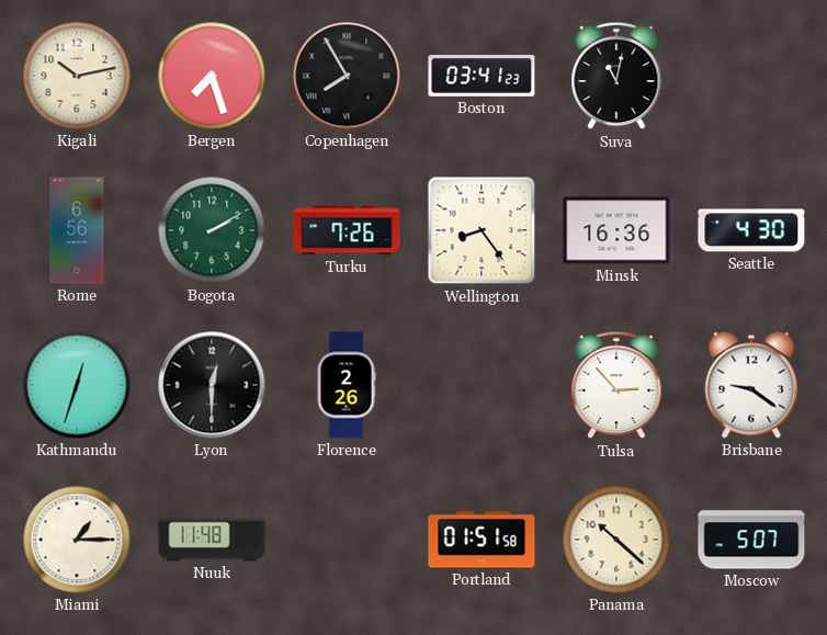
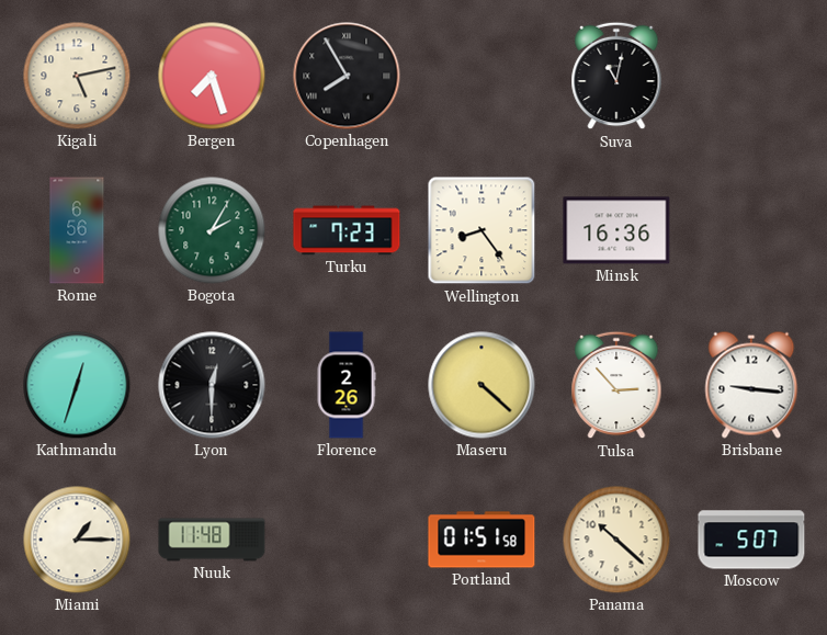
Kigali: 10:13 -> 5:13 (77, 76)
Boston: 03:41 -> none (482, 76)
Bogota: 2:10 -> 2:05 (212, 230)
Turku: 7:26 -> 7:23 (347, 230)
Seattle: 4:30 -> none (751, 230)
Maseru: none -> 4:22 (482, 385)
Brisbane: 9:21 -> 9:16 (751, 385)
